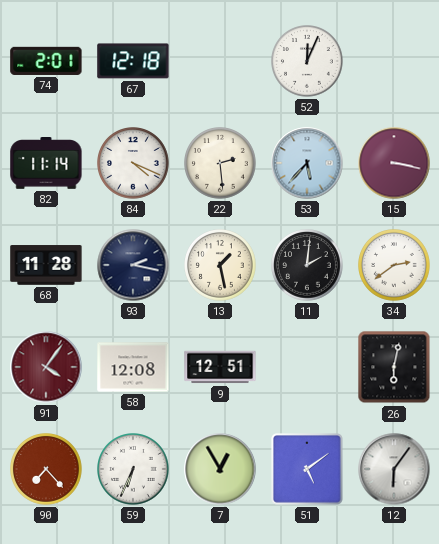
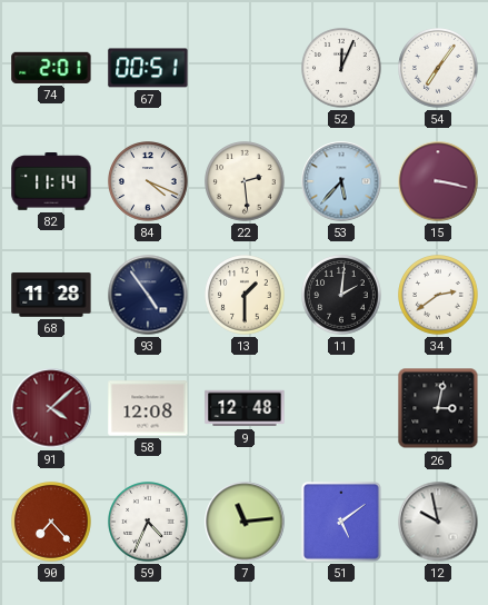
67: 12:18 -> 00:51 (148, 68)
54: none -> 7:06 (439, 69)
93: 2:17 -> 4:54 (148, 295)
13: 1:28 -> 1:30 (246, 296)
91: 4:06 -> 4:08 (51, 408)
9: 12:51 -> 12:48 (245, 408)
26: 6:02 -> 3:02 (438, 408)
59: 6:34 -> 4:34 (149, 523)
7: 12:55 -> 11:14 (245, 522)
12: 6:06 -> 9:58 (438, 522)
